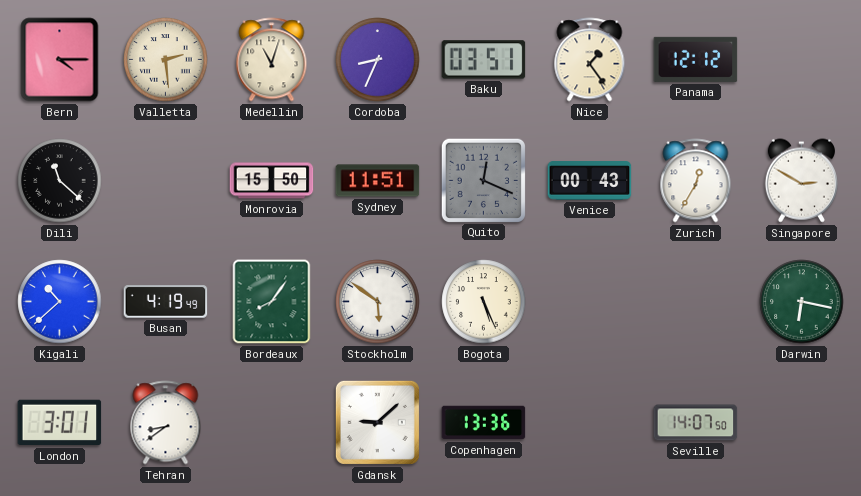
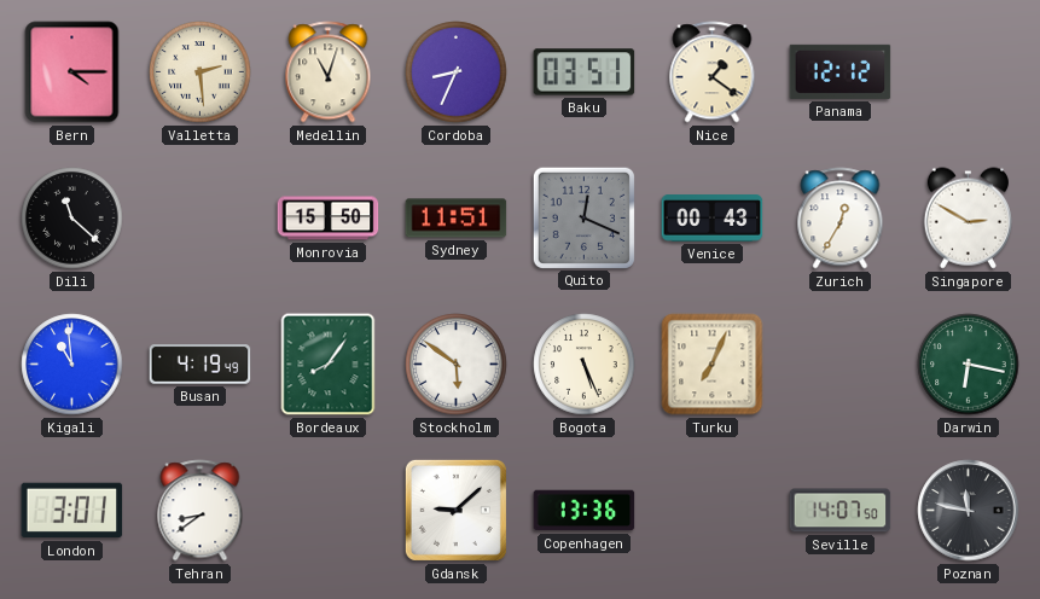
Nice: 1:24 -> 1:21 (713, 72)
Kigali: 10:38 -> 10:59 (72, 365)
Turku: none -> 7:04 (713, 365)
Poznan: none -> 11:47 (969, 511)
